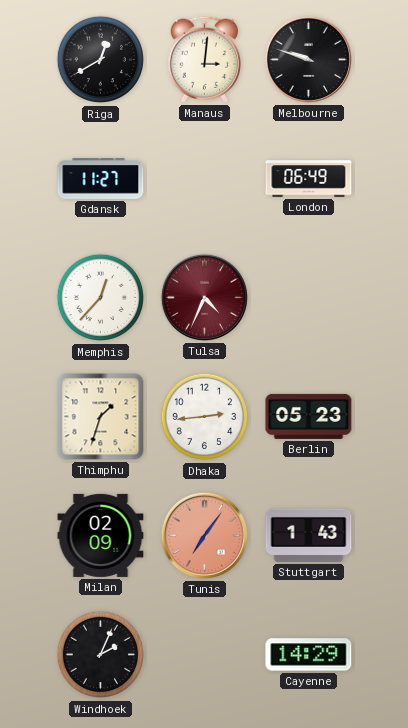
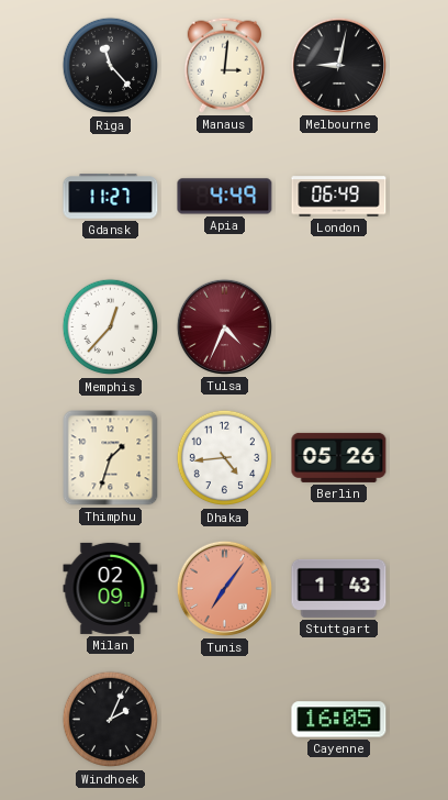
Riga: 12:40 -> 11:23 (111, 66)
Melbourne: 9:48 -> 9:02 (338, 65)
Apia: none -> 4:49 (225, 197)
Dhaka: 2:44 -> 4:44 (225, 458)
Berlin: 05:23 -> 05:26 (339, 457)
Cayenne: 14:29 -> 16:05 (339, 720)
